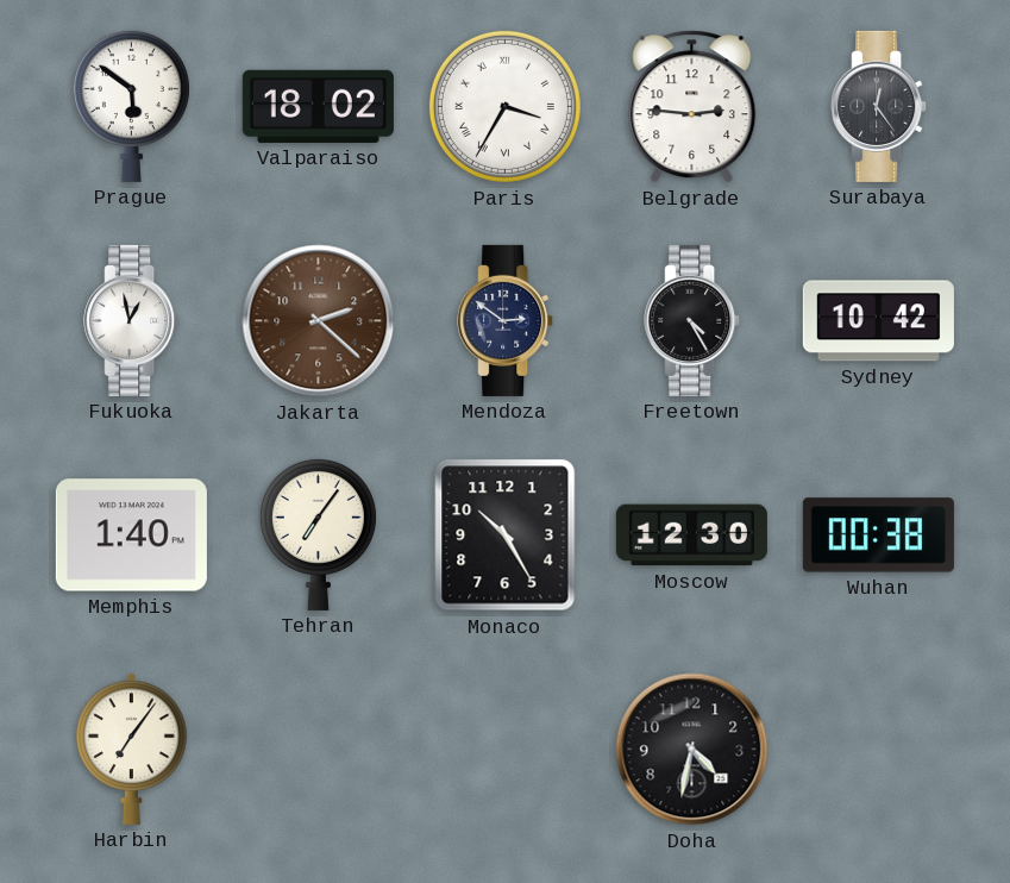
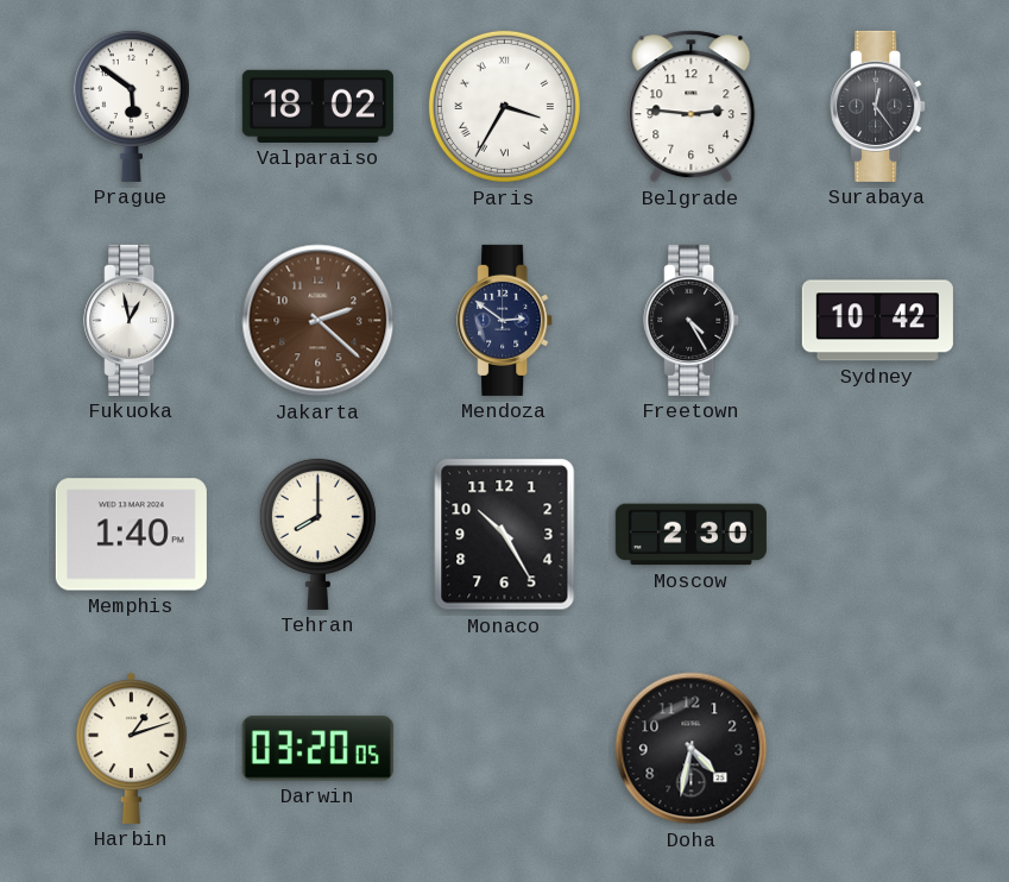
Tehran: 7:06 -> 8:00 (317, 534)
Moscow: 12:30 -> 2:30 (690, 535)
Wuhan: 00:38 -> none (878, 536)
Harbin: 7:06 -> 1:12 (132, 748)
Darwin: none -> 03:20 (317, 749)
